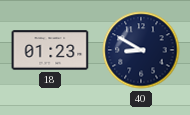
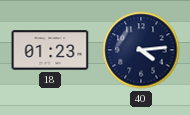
40: 8:50 -> 4:14 (141, 50)
